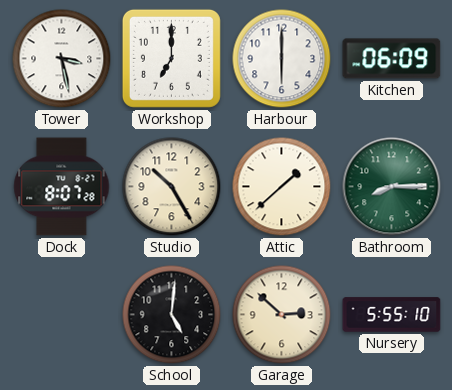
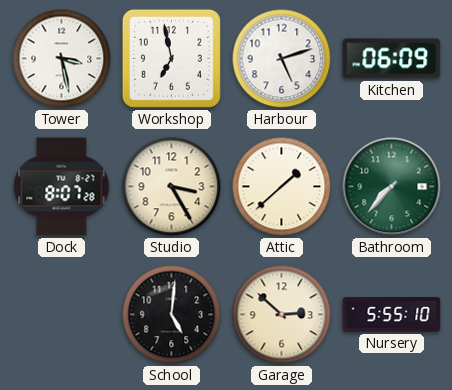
Workshop: 7:00 -> 6:58 (171, 58)
Harbour: 6:00 -> 5:12 (282, 59)
Studio: 10:25 -> 3:25 (172, 187)
Bathroom: 8:15 -> 7:37 (392, 187)
